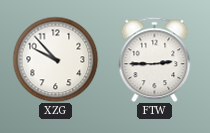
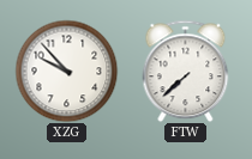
FTW: 2:45 -> 7:38 (186, 71)
